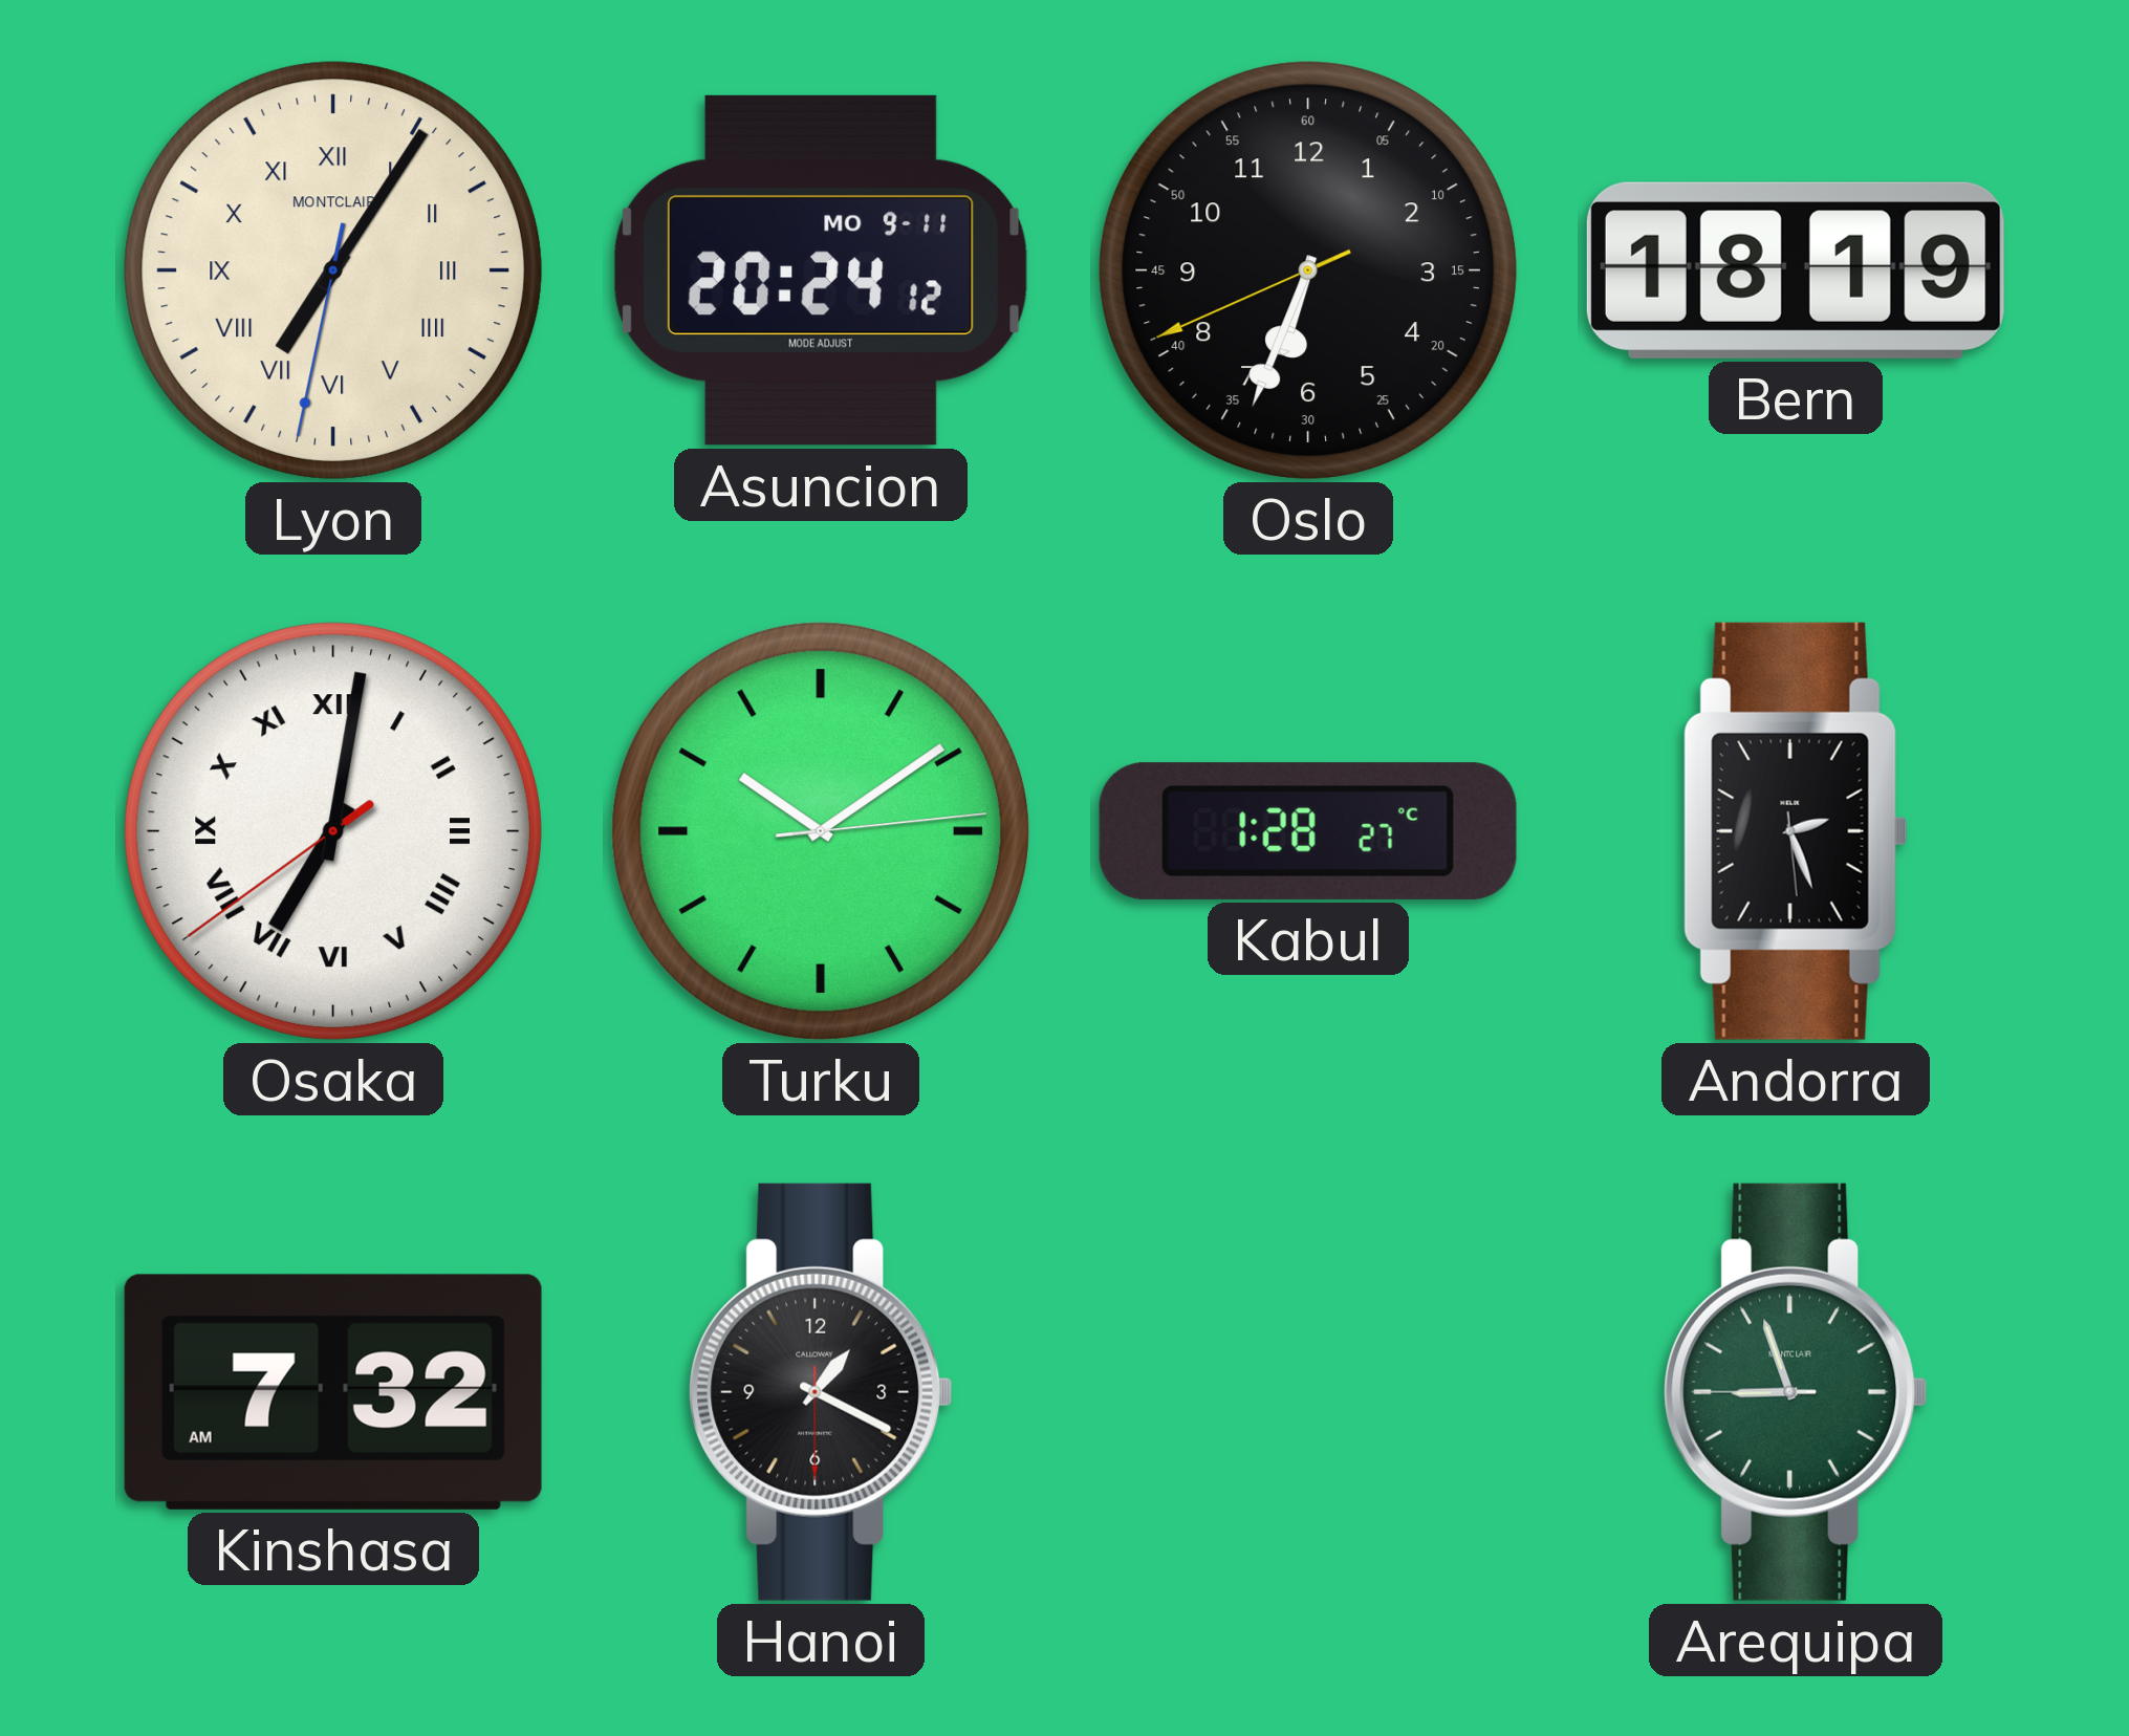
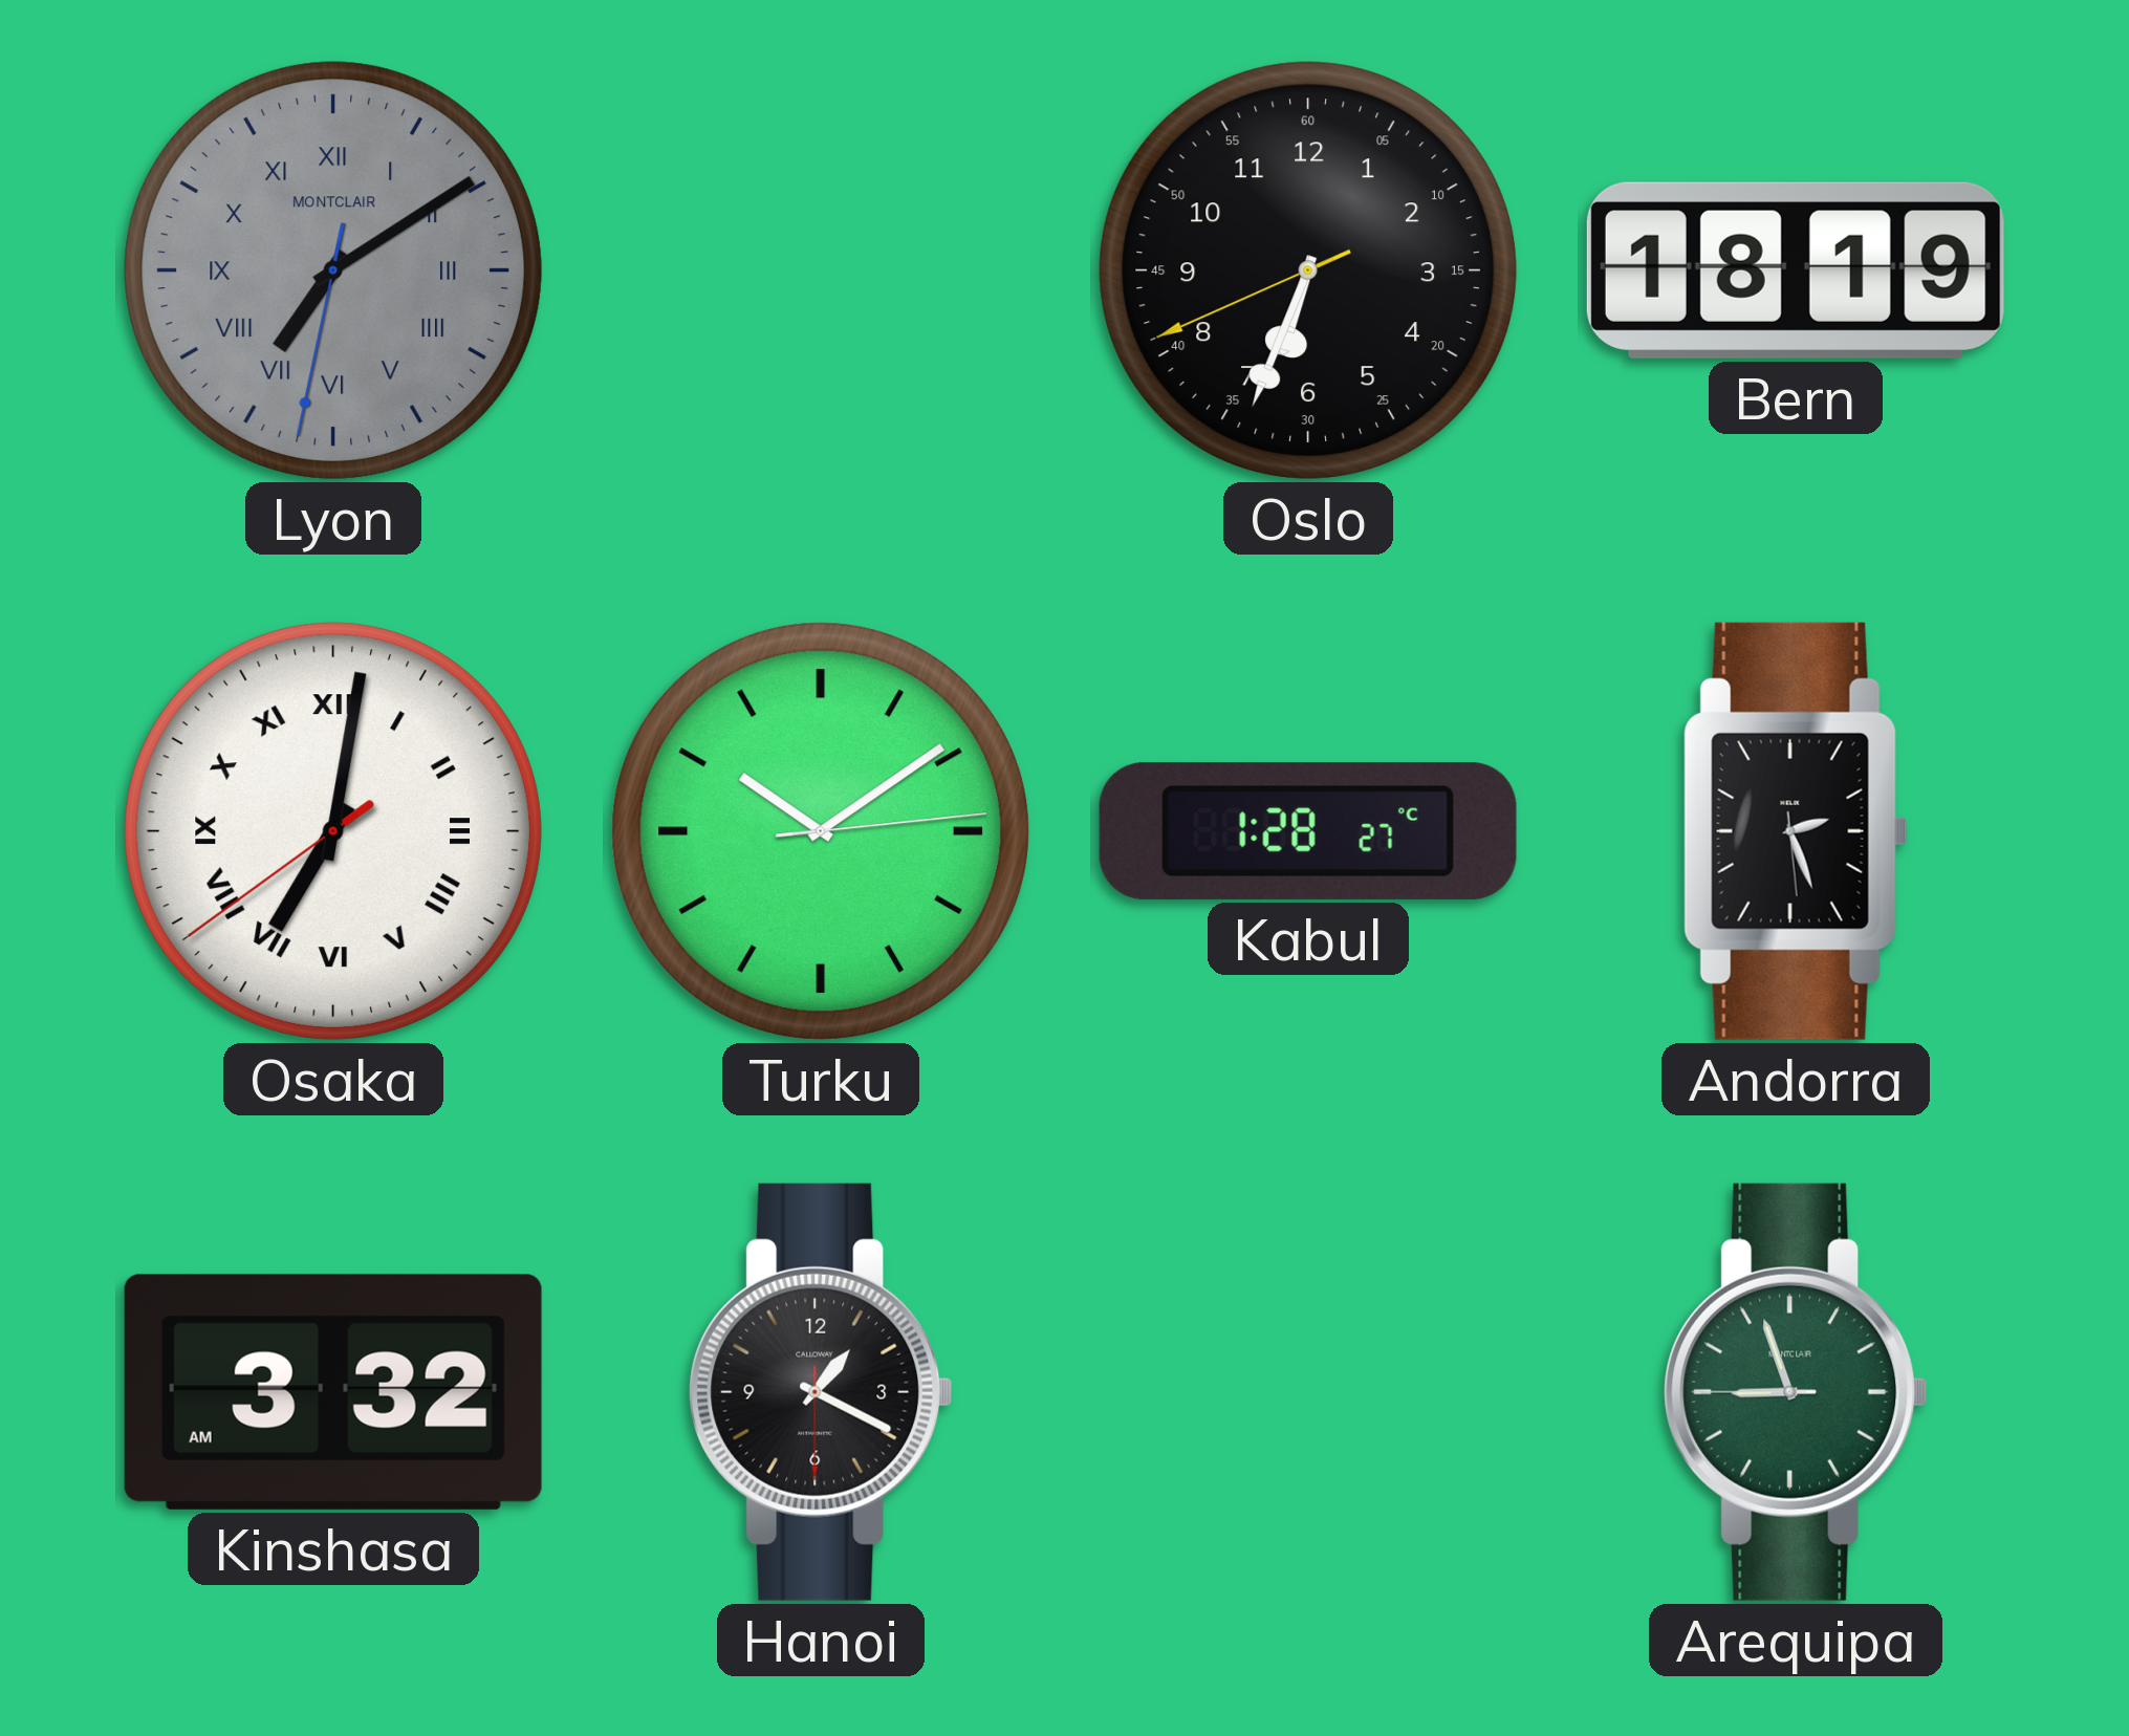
Lyon: 7:05 -> 7:09 (333, 270)
Lyon dial: cream -> grey (333, 270)
Asuncion: 20:24 -> none (821, 270)
Kinshasa: 7:32 -> 3:32 (333, 1392)
